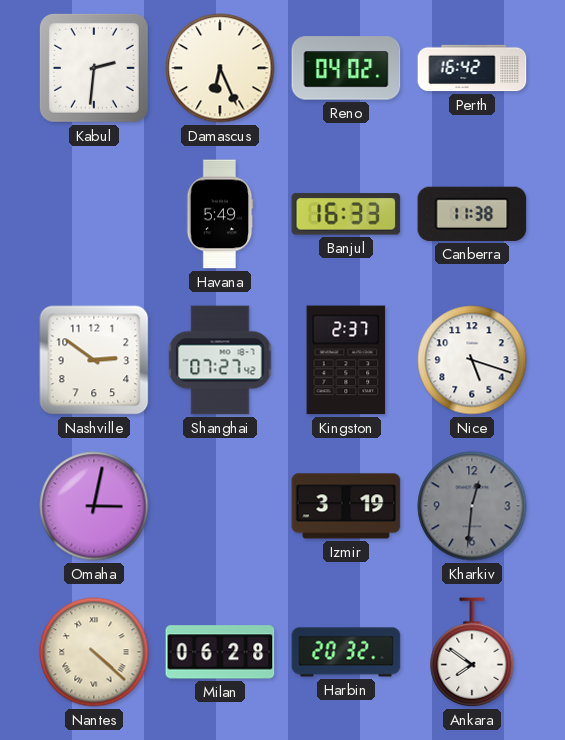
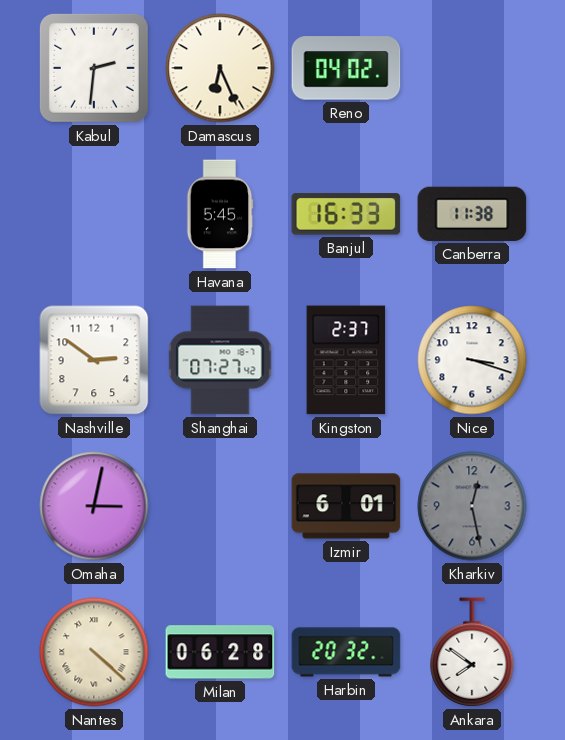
Perth: 16:42 -> none (472, 68)
Havana: 5:49 -> 5:45 (220, 214)
Nice: 5:18 -> 3:18 (472, 360)
Izmir: 3:19 -> 6:01 (346, 506)
Kharkiv: 12:31 -> 12:28 (472, 506)
